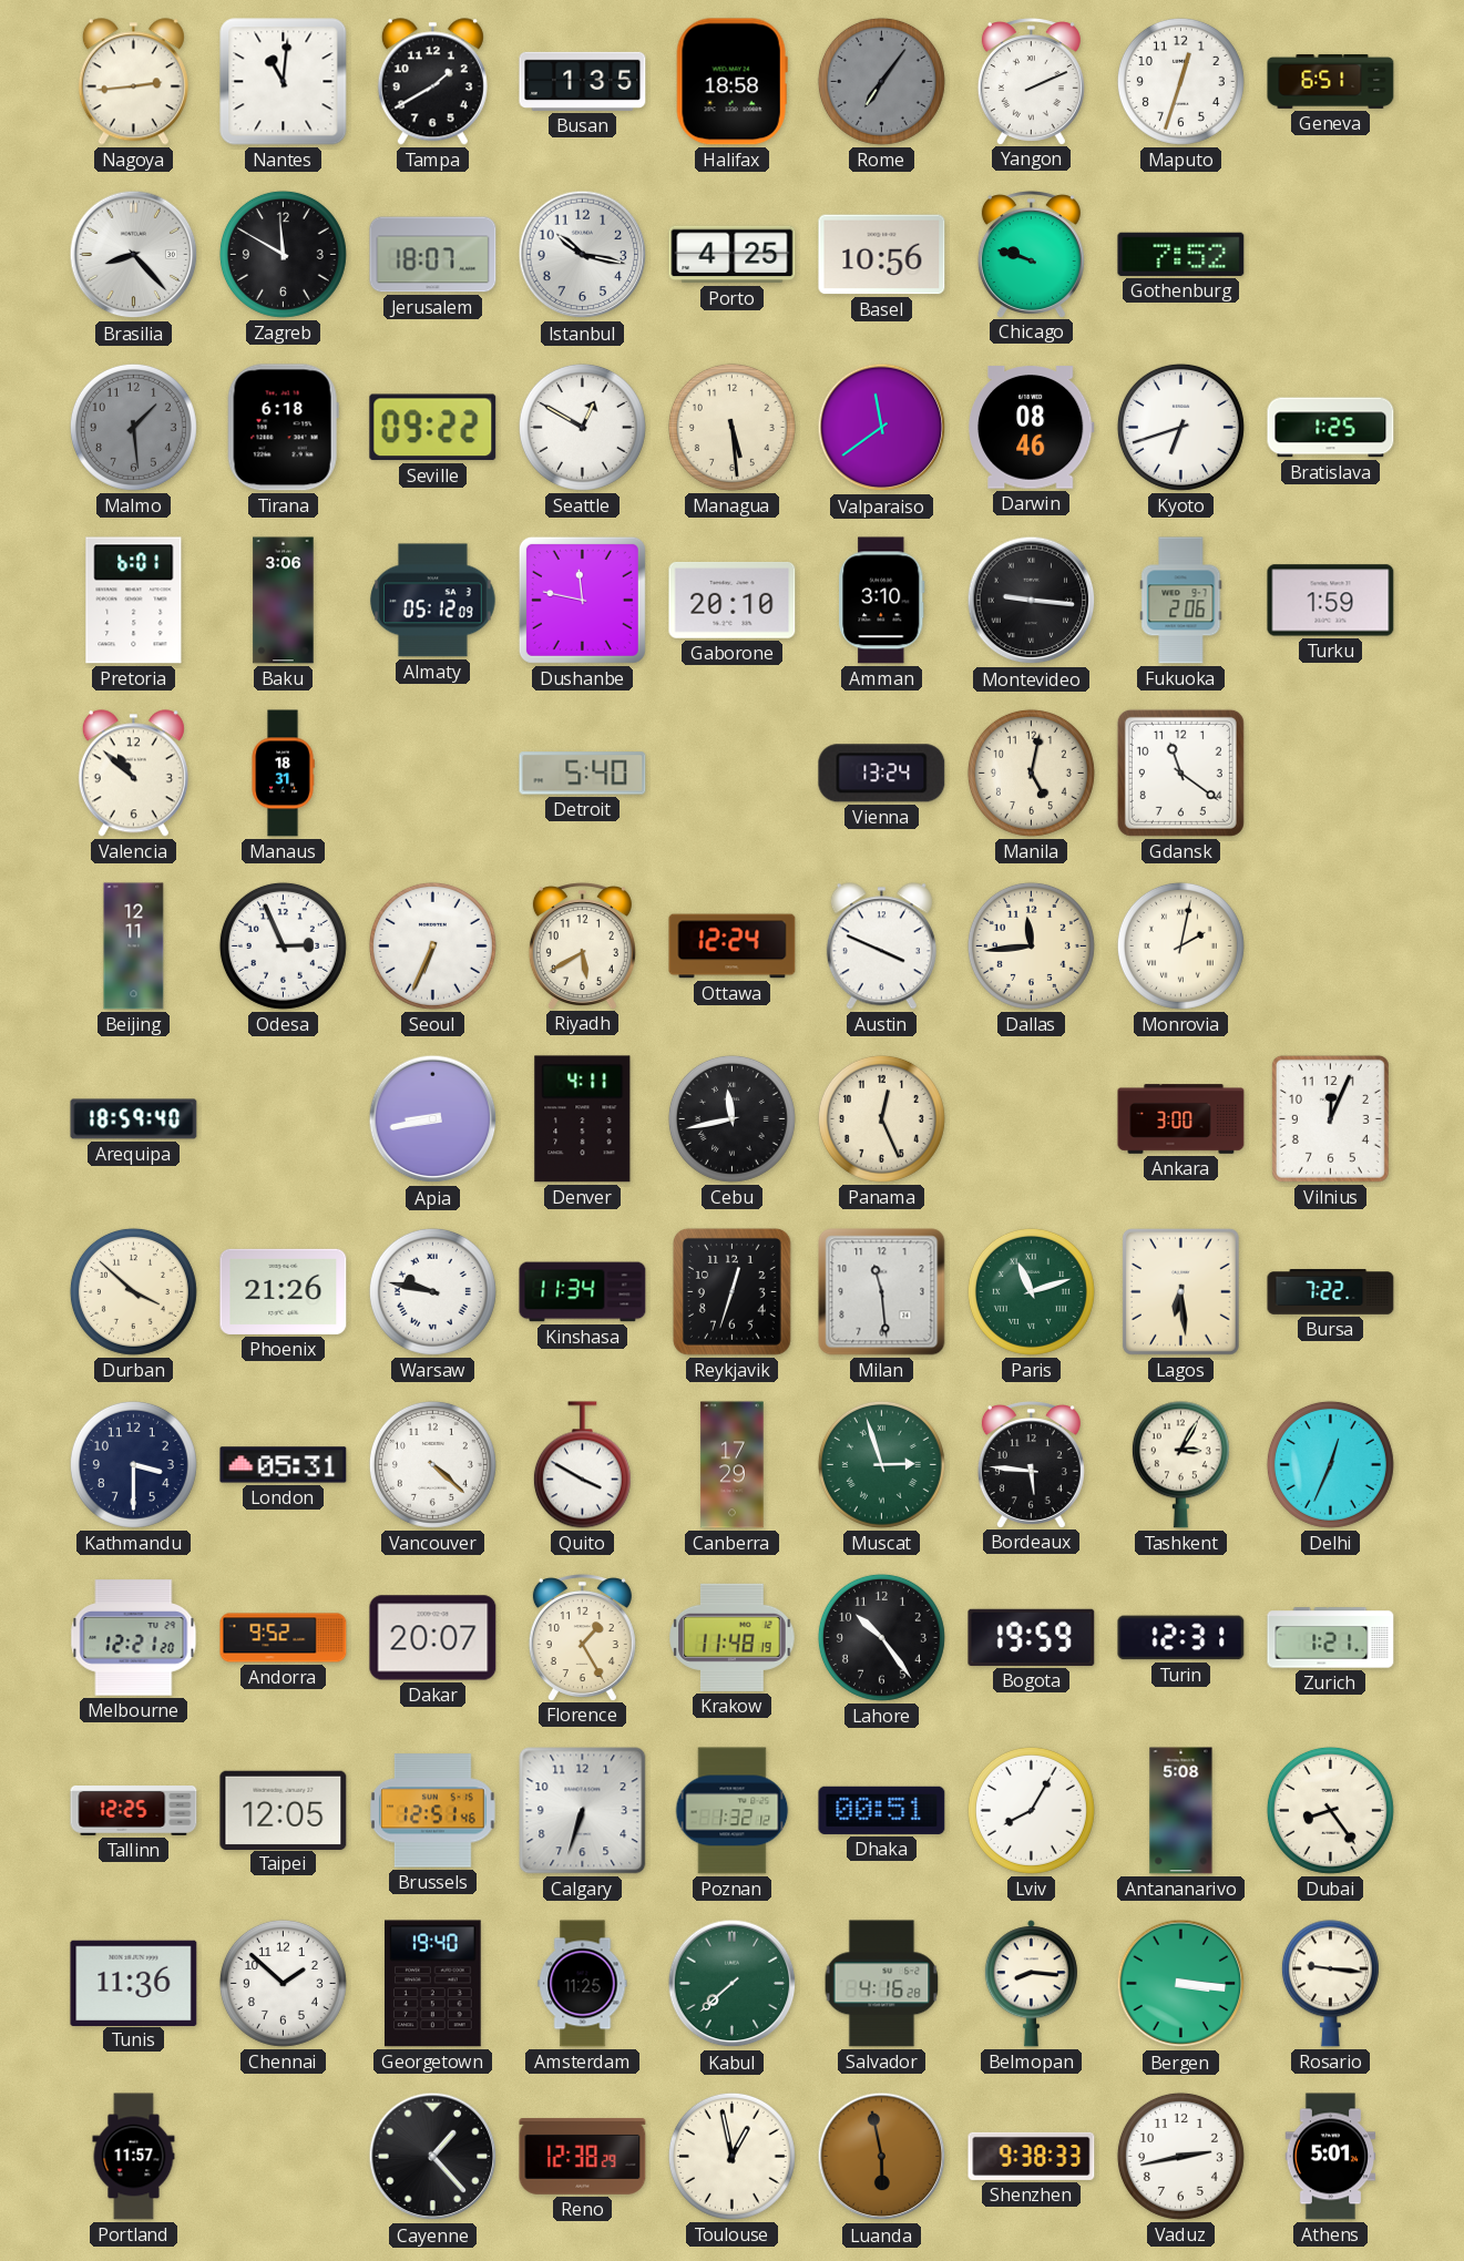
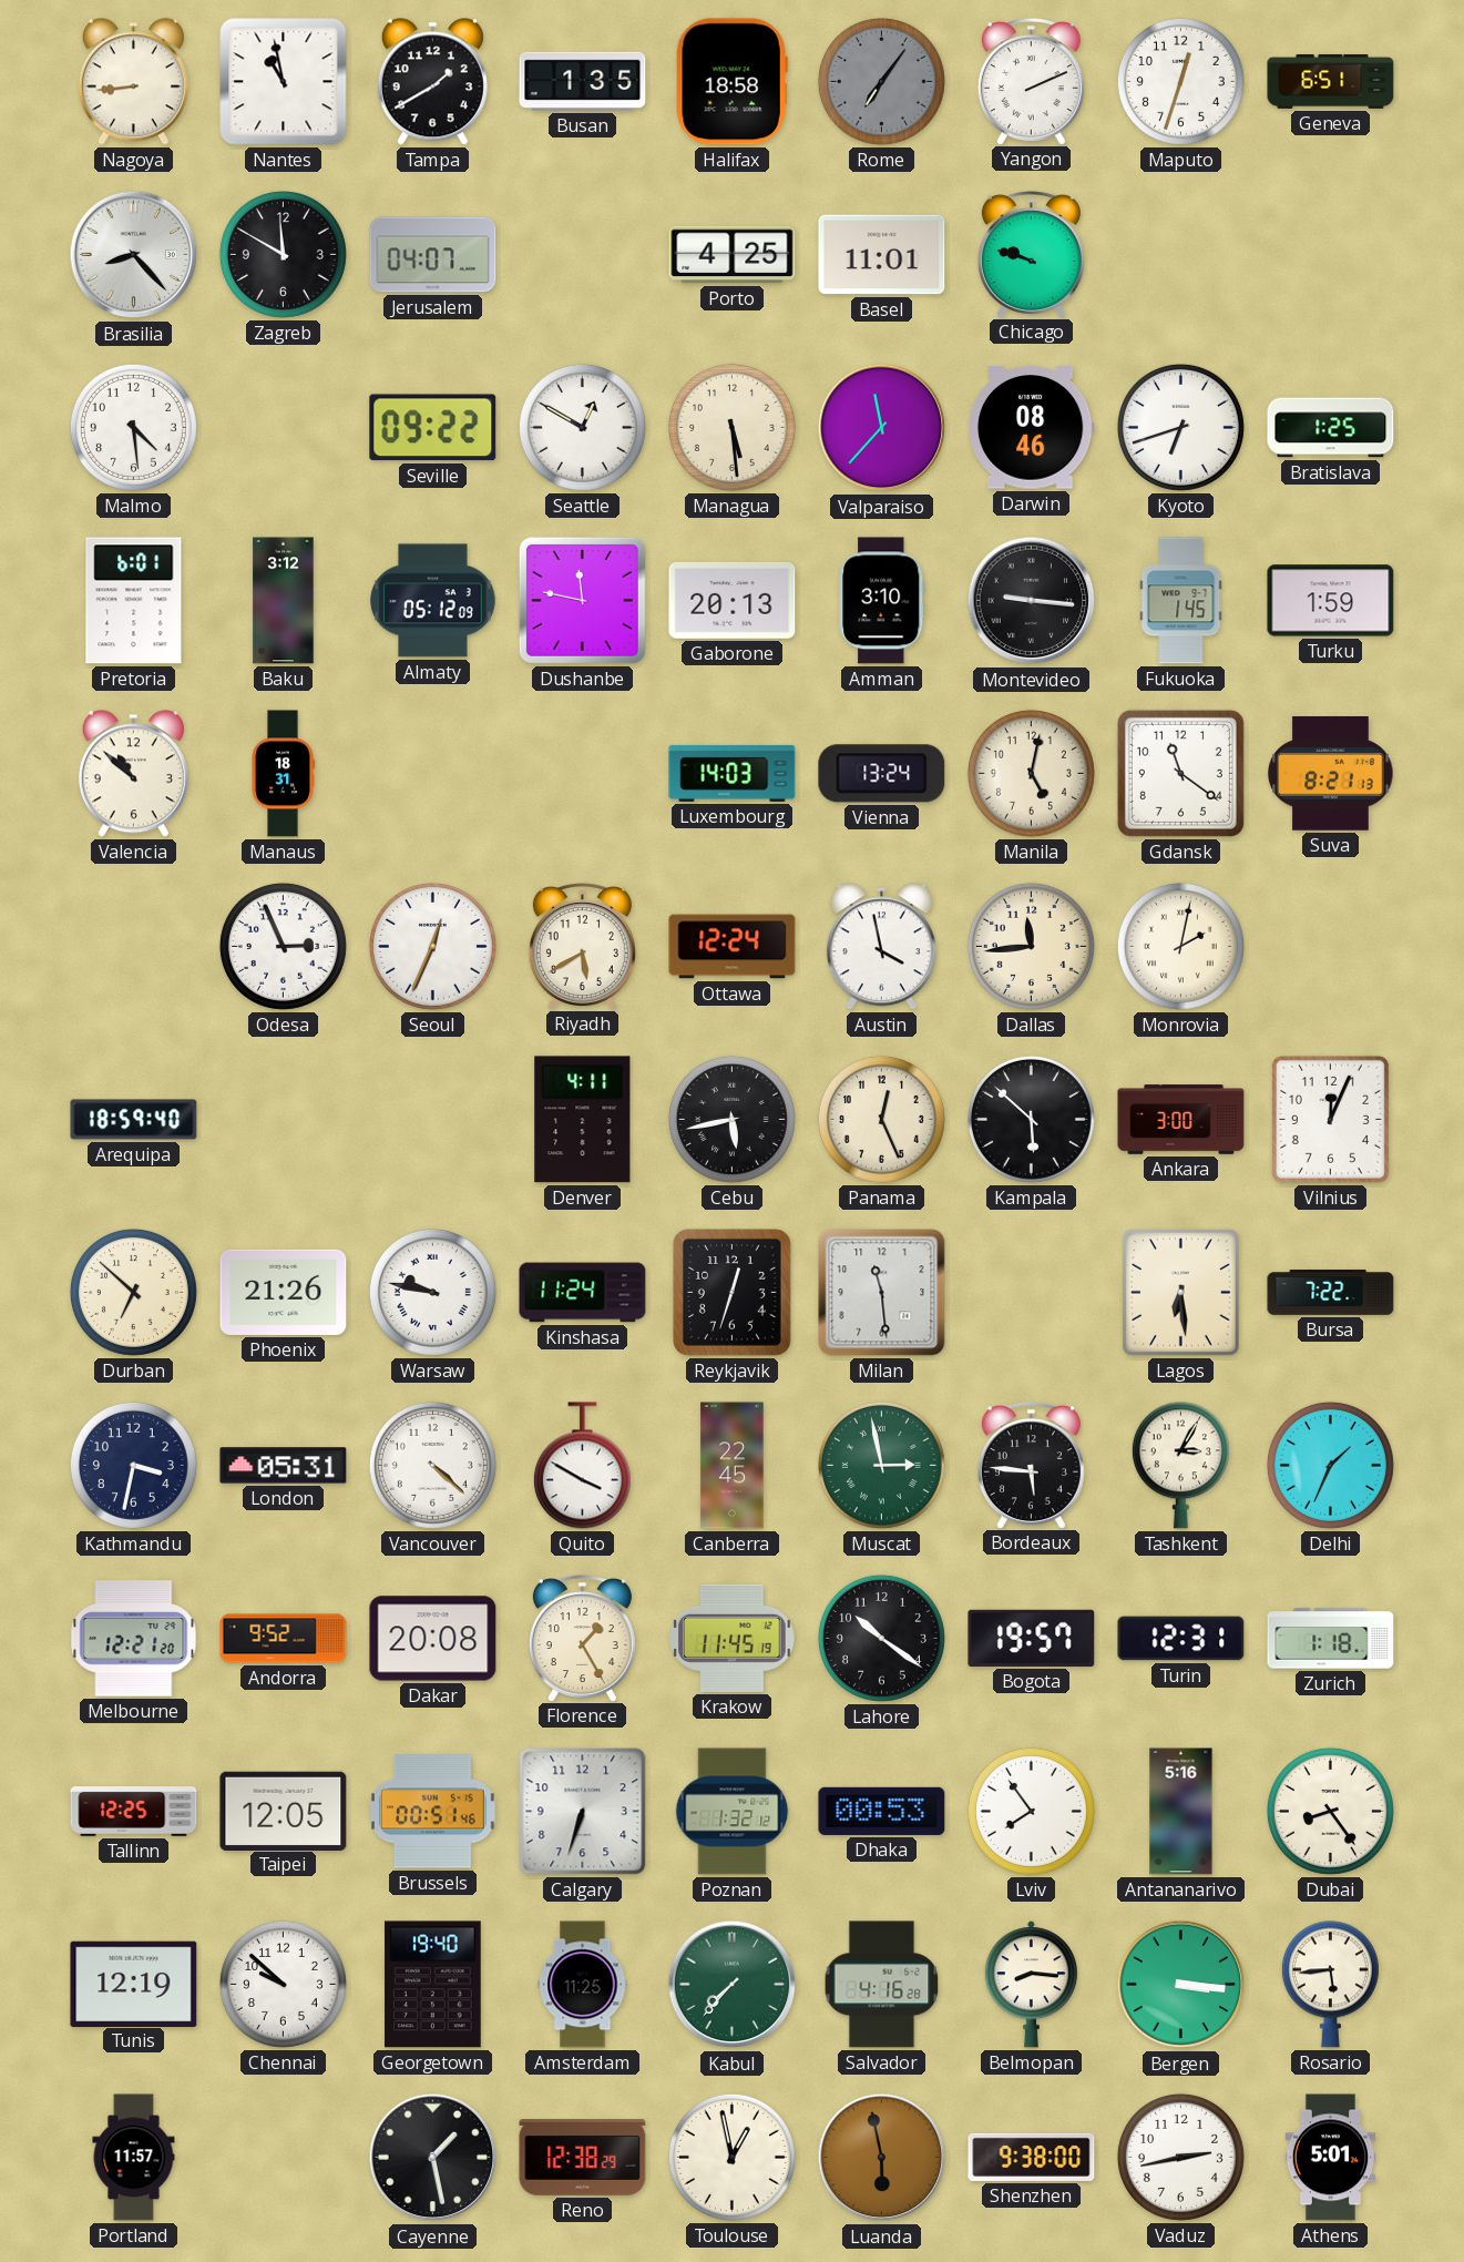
Nagoya: 2:44 -> 8:44 (133, 82)
Nantes: 11:01 -> 10:58 (284, 82)
Jerusalem: 18:07 -> 04:07 (433, 255)
Istanbul: 10:17 -> none (583, 255)
Basel: 10:56 -> 11:01 (882, 255)
Gothenburg: 7:52 -> none (1181, 254)
Malmo: 1:29 -> 4:29 (133, 427)
Malmo dial: grey -> white (133, 427)
Tirana: 6:18 -> none (283, 428)
Valparaiso: 11:39 -> 11:37 (882, 428)
Baku: 3:06 -> 3:12 (284, 601)
Gaborone: 20:10 -> 20:13 (733, 600)
Fukuoka: 2:06 -> 1:45 (1181, 601)
Detroit: 5:40 -> none (583, 774)
Luxembourg: none -> 14:03 (733, 773)
Suva: none -> 8:21 (1331, 774)
Beijing: 12:11 -> none (134, 947)
Seoul: 6:34 -> 12:34 (432, 946)
Austin: 3:49 -> 3:58 (881, 947)
Apia: 8:43 -> none (433, 1119)
Cebu: 11:43 -> 5:43 (731, 1119)
Kampala: none -> 5:52 (1031, 1119)
Durban: 3:52 -> 6:52 (133, 1292)
Kinshasa: 11:34 -> 11:24 (583, 1293)
Paris: 11:12 -> none (1031, 1291)
Kathmandu: 3:30 -> 3:32 (133, 1465)
Canberra: 17:29 -> 22:45 (733, 1466)
Muscat: 2:57 -> 2:58 (881, 1465)
Delhi: 12:34 -> 1:34 (1330, 1465)
Dakar: 20:07 -> 20:08 (433, 1639)
Krakow: 11:48 -> 11:45 (733, 1638)
Lahore: 10:24 -> 10:21 (881, 1638)
Bogota: 19:59 -> 19:57 (1032, 1638)
Zurich: 1:21 -> 1:18 (1331, 1639)
Brussels: 12:51 -> 00:51 (433, 1812)
Dhaka: 00:51 -> 00:53 (882, 1811)
Lviv: 8:05 -> 7:54 (1031, 1811)
Antananarivo: 5:08 -> 5:16 (1181, 1812)
Tunis: 11:36 -> 12:19 (134, 1984)
Chennai: 1:52 -> 9:52 (283, 1984)
Kabul: 7:38 -> 7:37 (733, 1985)
Rosario: 9:16 -> 5:44 (1330, 1985)
Cayenne: 1:23 -> 1:28 (433, 2158)
Shenzhen: 9:38:33 -> 9:38:00 (1032, 2157)
